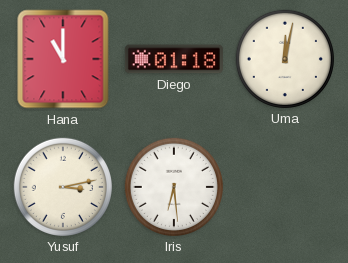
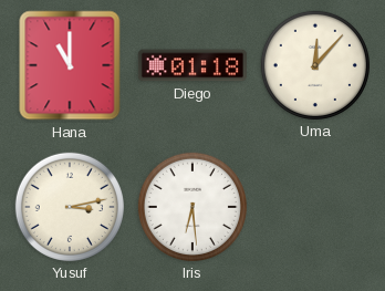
Uma: 12:02 -> 12:07 (315, 65)
